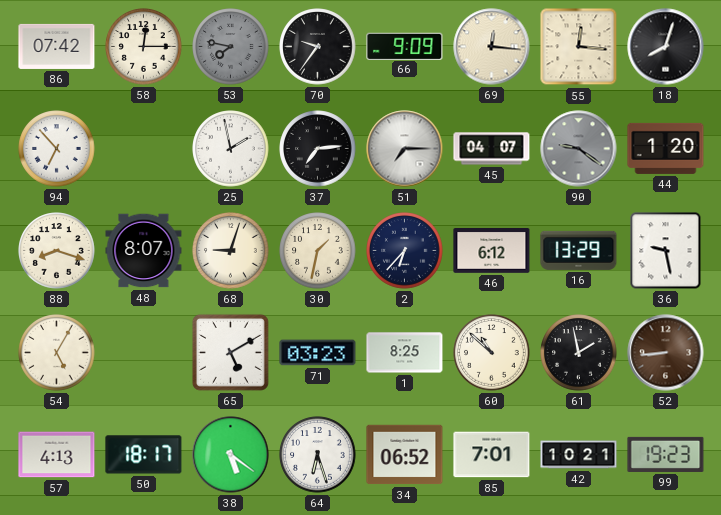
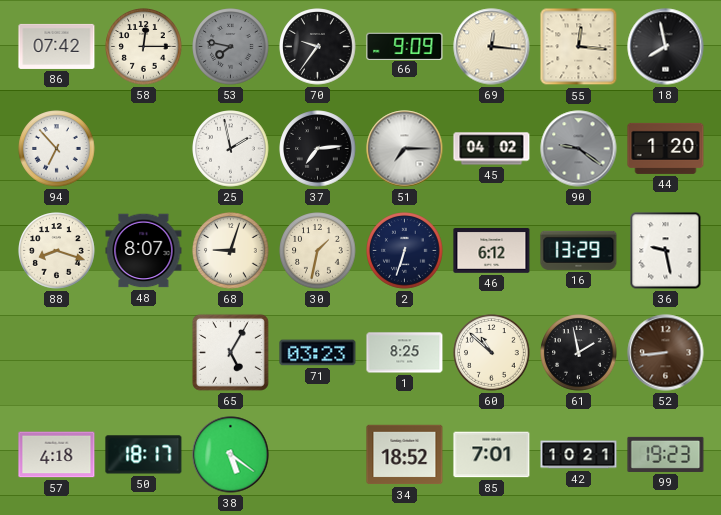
18: 8:03 -> 7:58 (666, 47)
45: 04:07 -> 04:02 (492, 149)
2: 6:37 -> 6:33 (405, 251)
54: 5:05 -> none (57, 353)
65: 5:10 -> 5:05 (230, 352)
57: 4:13 -> 4:18 (57, 455)
64: 6:27 -> none (318, 455)
34: 06:52 -> 18:52 (405, 455)
